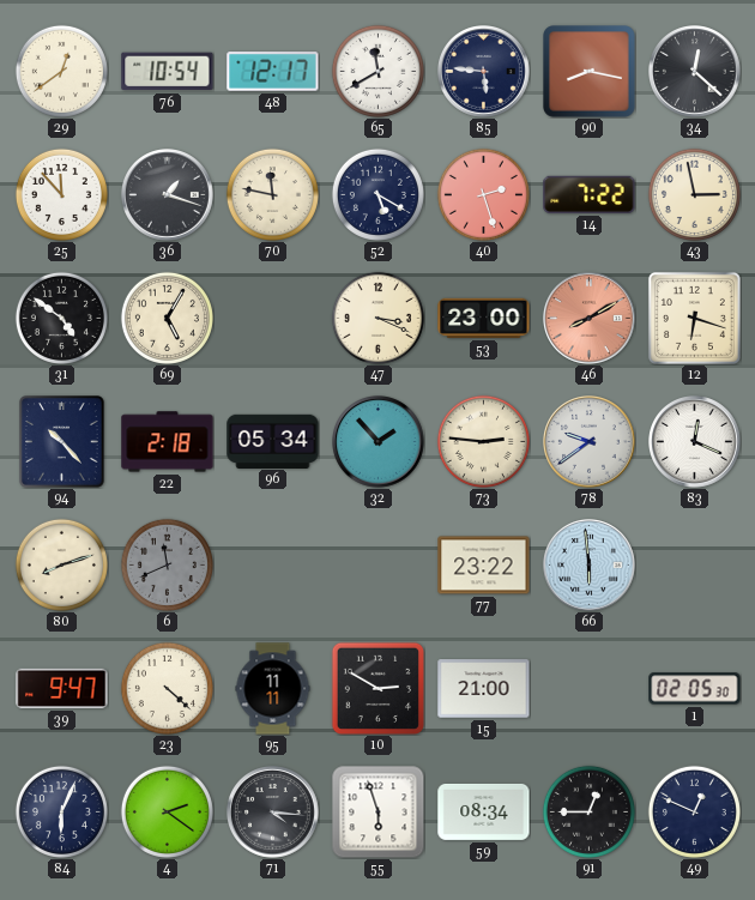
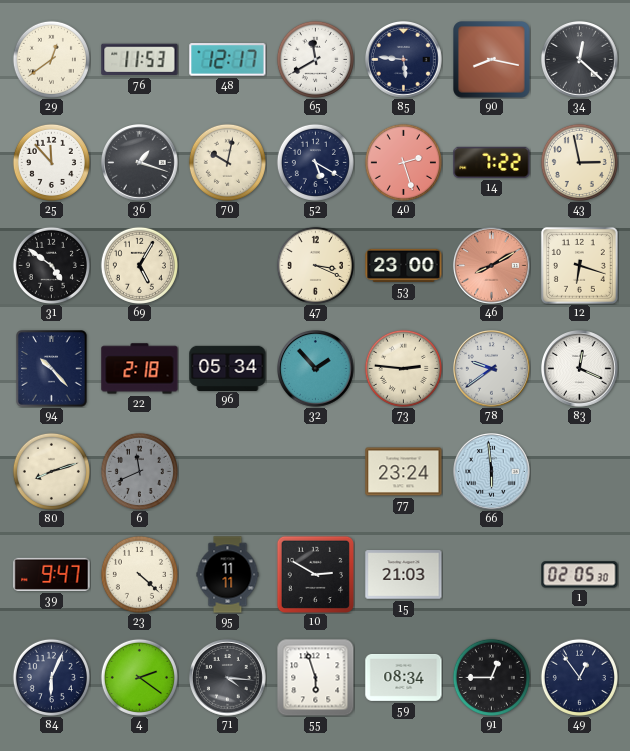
76: 10:54 -> 11:53 (140, 60)
70: 11:47 -> 10:02 (227, 162)
77: 23:22 -> 23:24 (404, 472)
15: 21:00 -> 21:03 (404, 575)
49: 12:49 -> 12:54 (579, 677)
